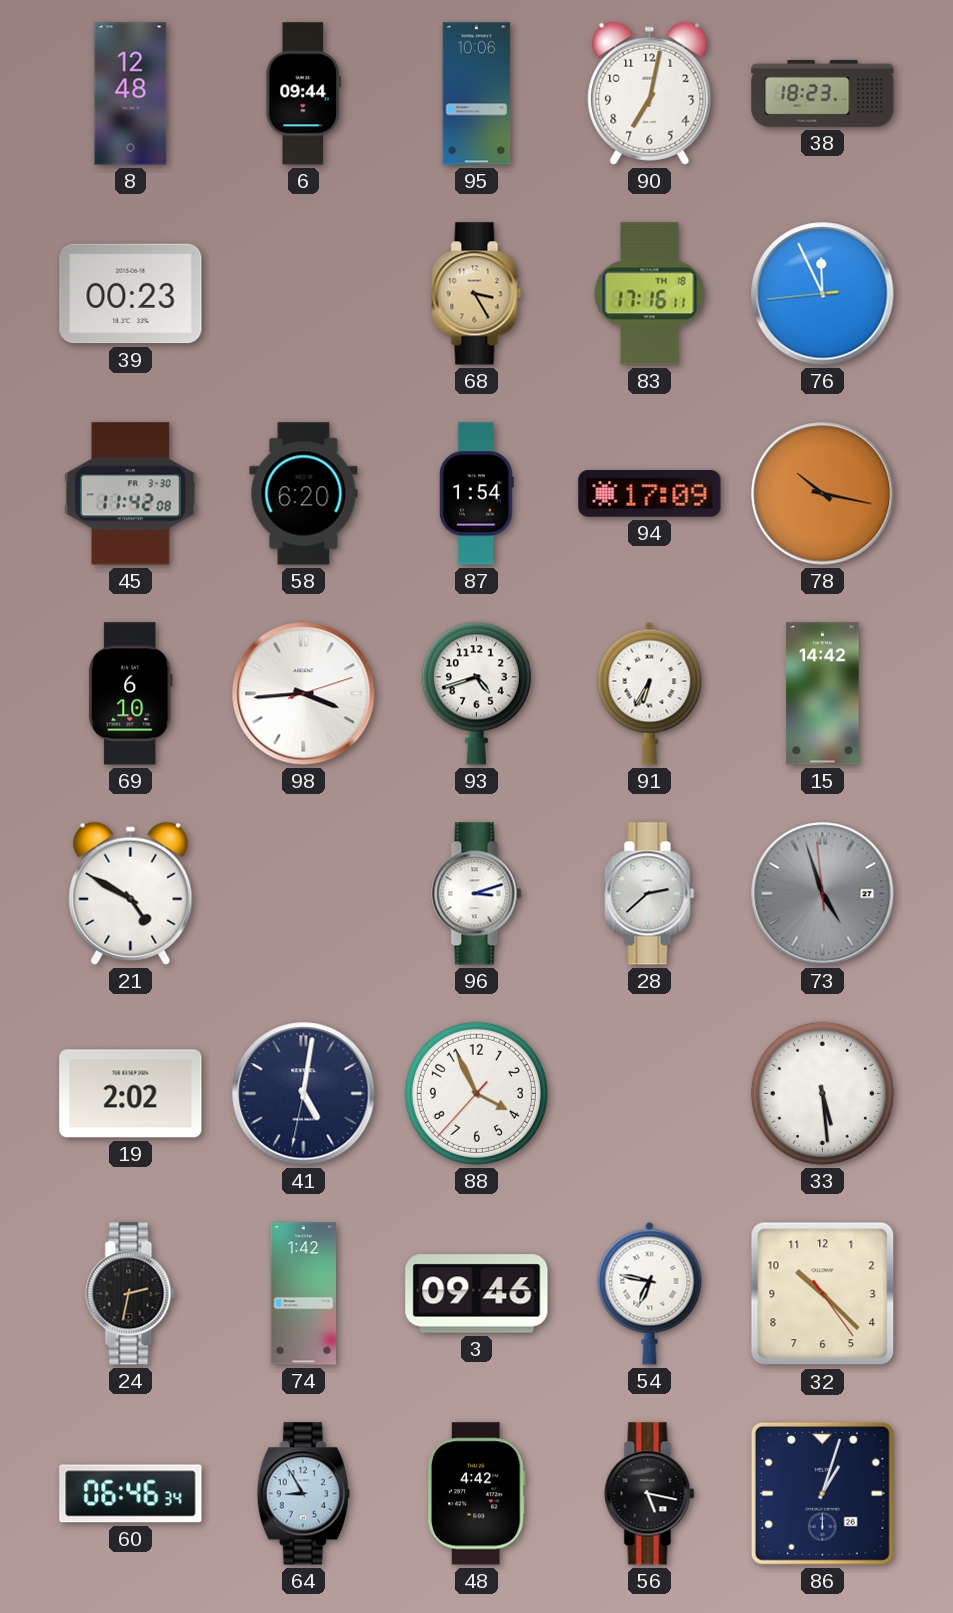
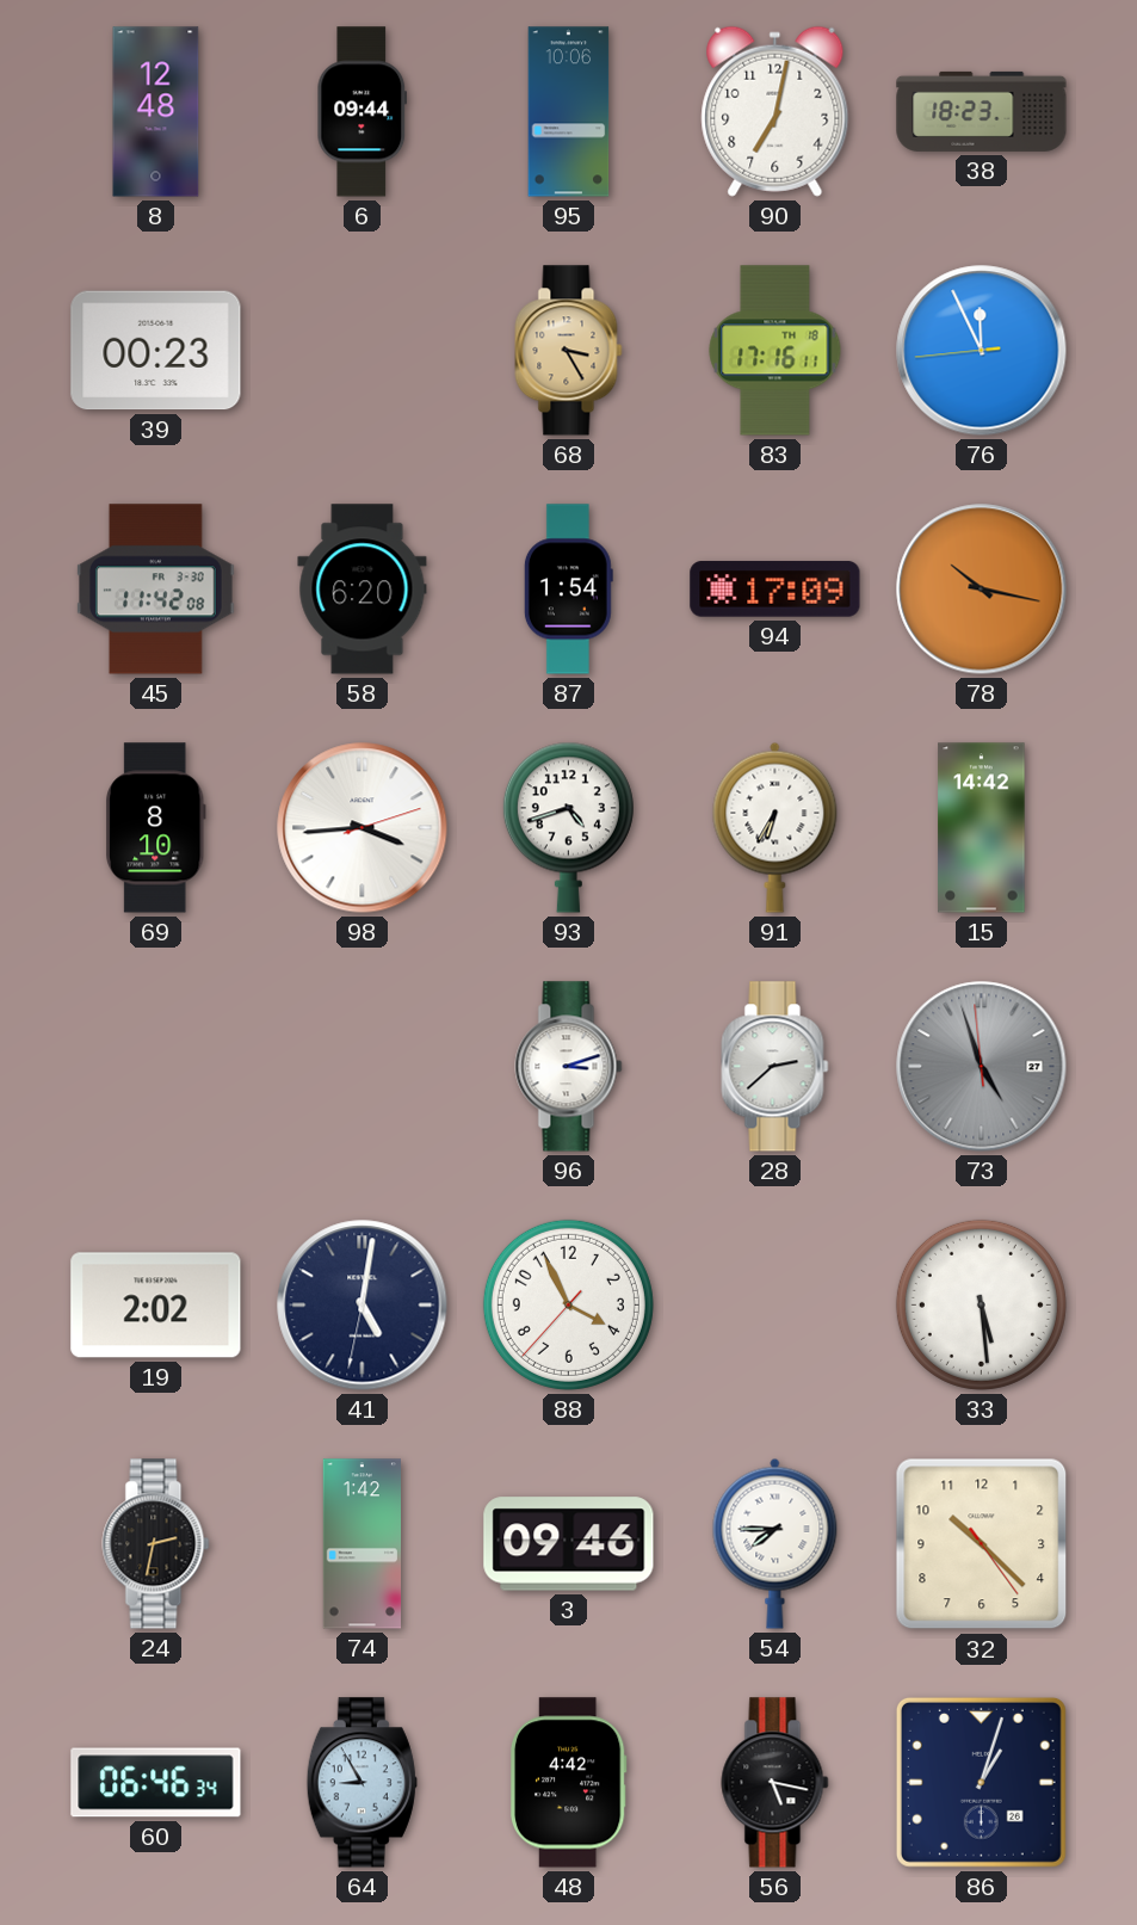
69: 6:10 -> 8:10 (156, 828)
21: 4:50 -> none (131, 893)
54: 6:47 -> 7:45 (775, 1543)
